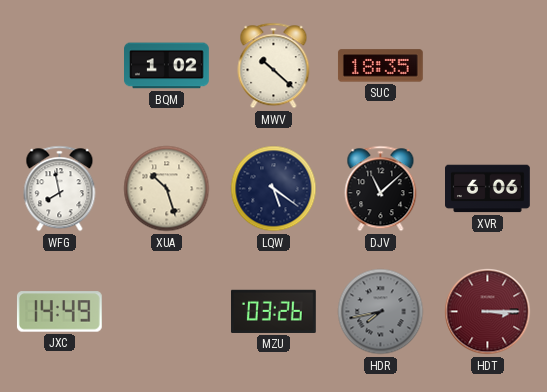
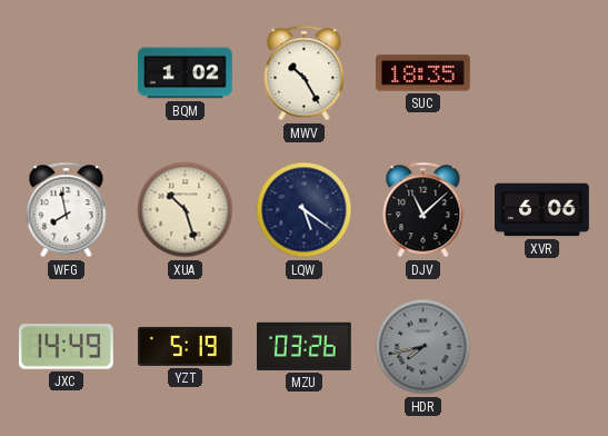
MWV: 10:22 -> 10:25 (305, 73)
YZT: none -> 5:19 (186, 346)
HDT: 3:15 -> none (488, 312)
